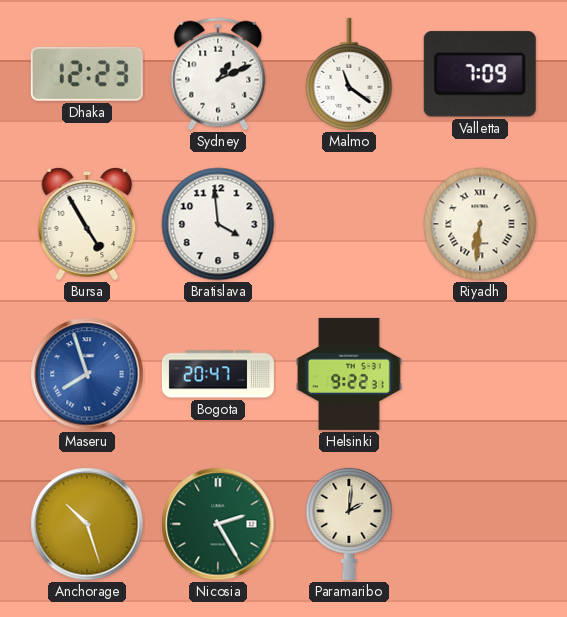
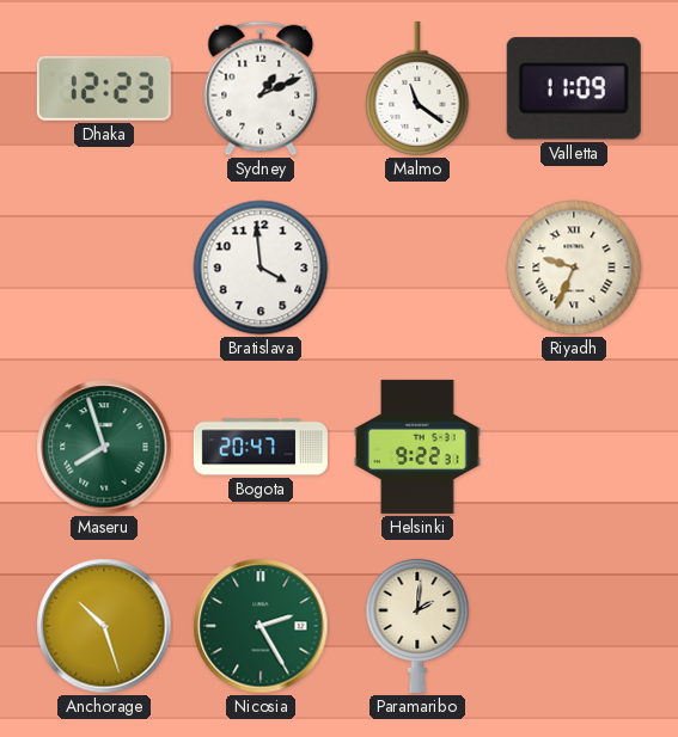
Valletta: 7:09 -> 11:09 (574, 88)
Bursa: 4:55 -> none (87, 224)
Riyadh: 6:31 -> 9:34 (574, 268)
Maseru dial: blue -> green (104, 447)
